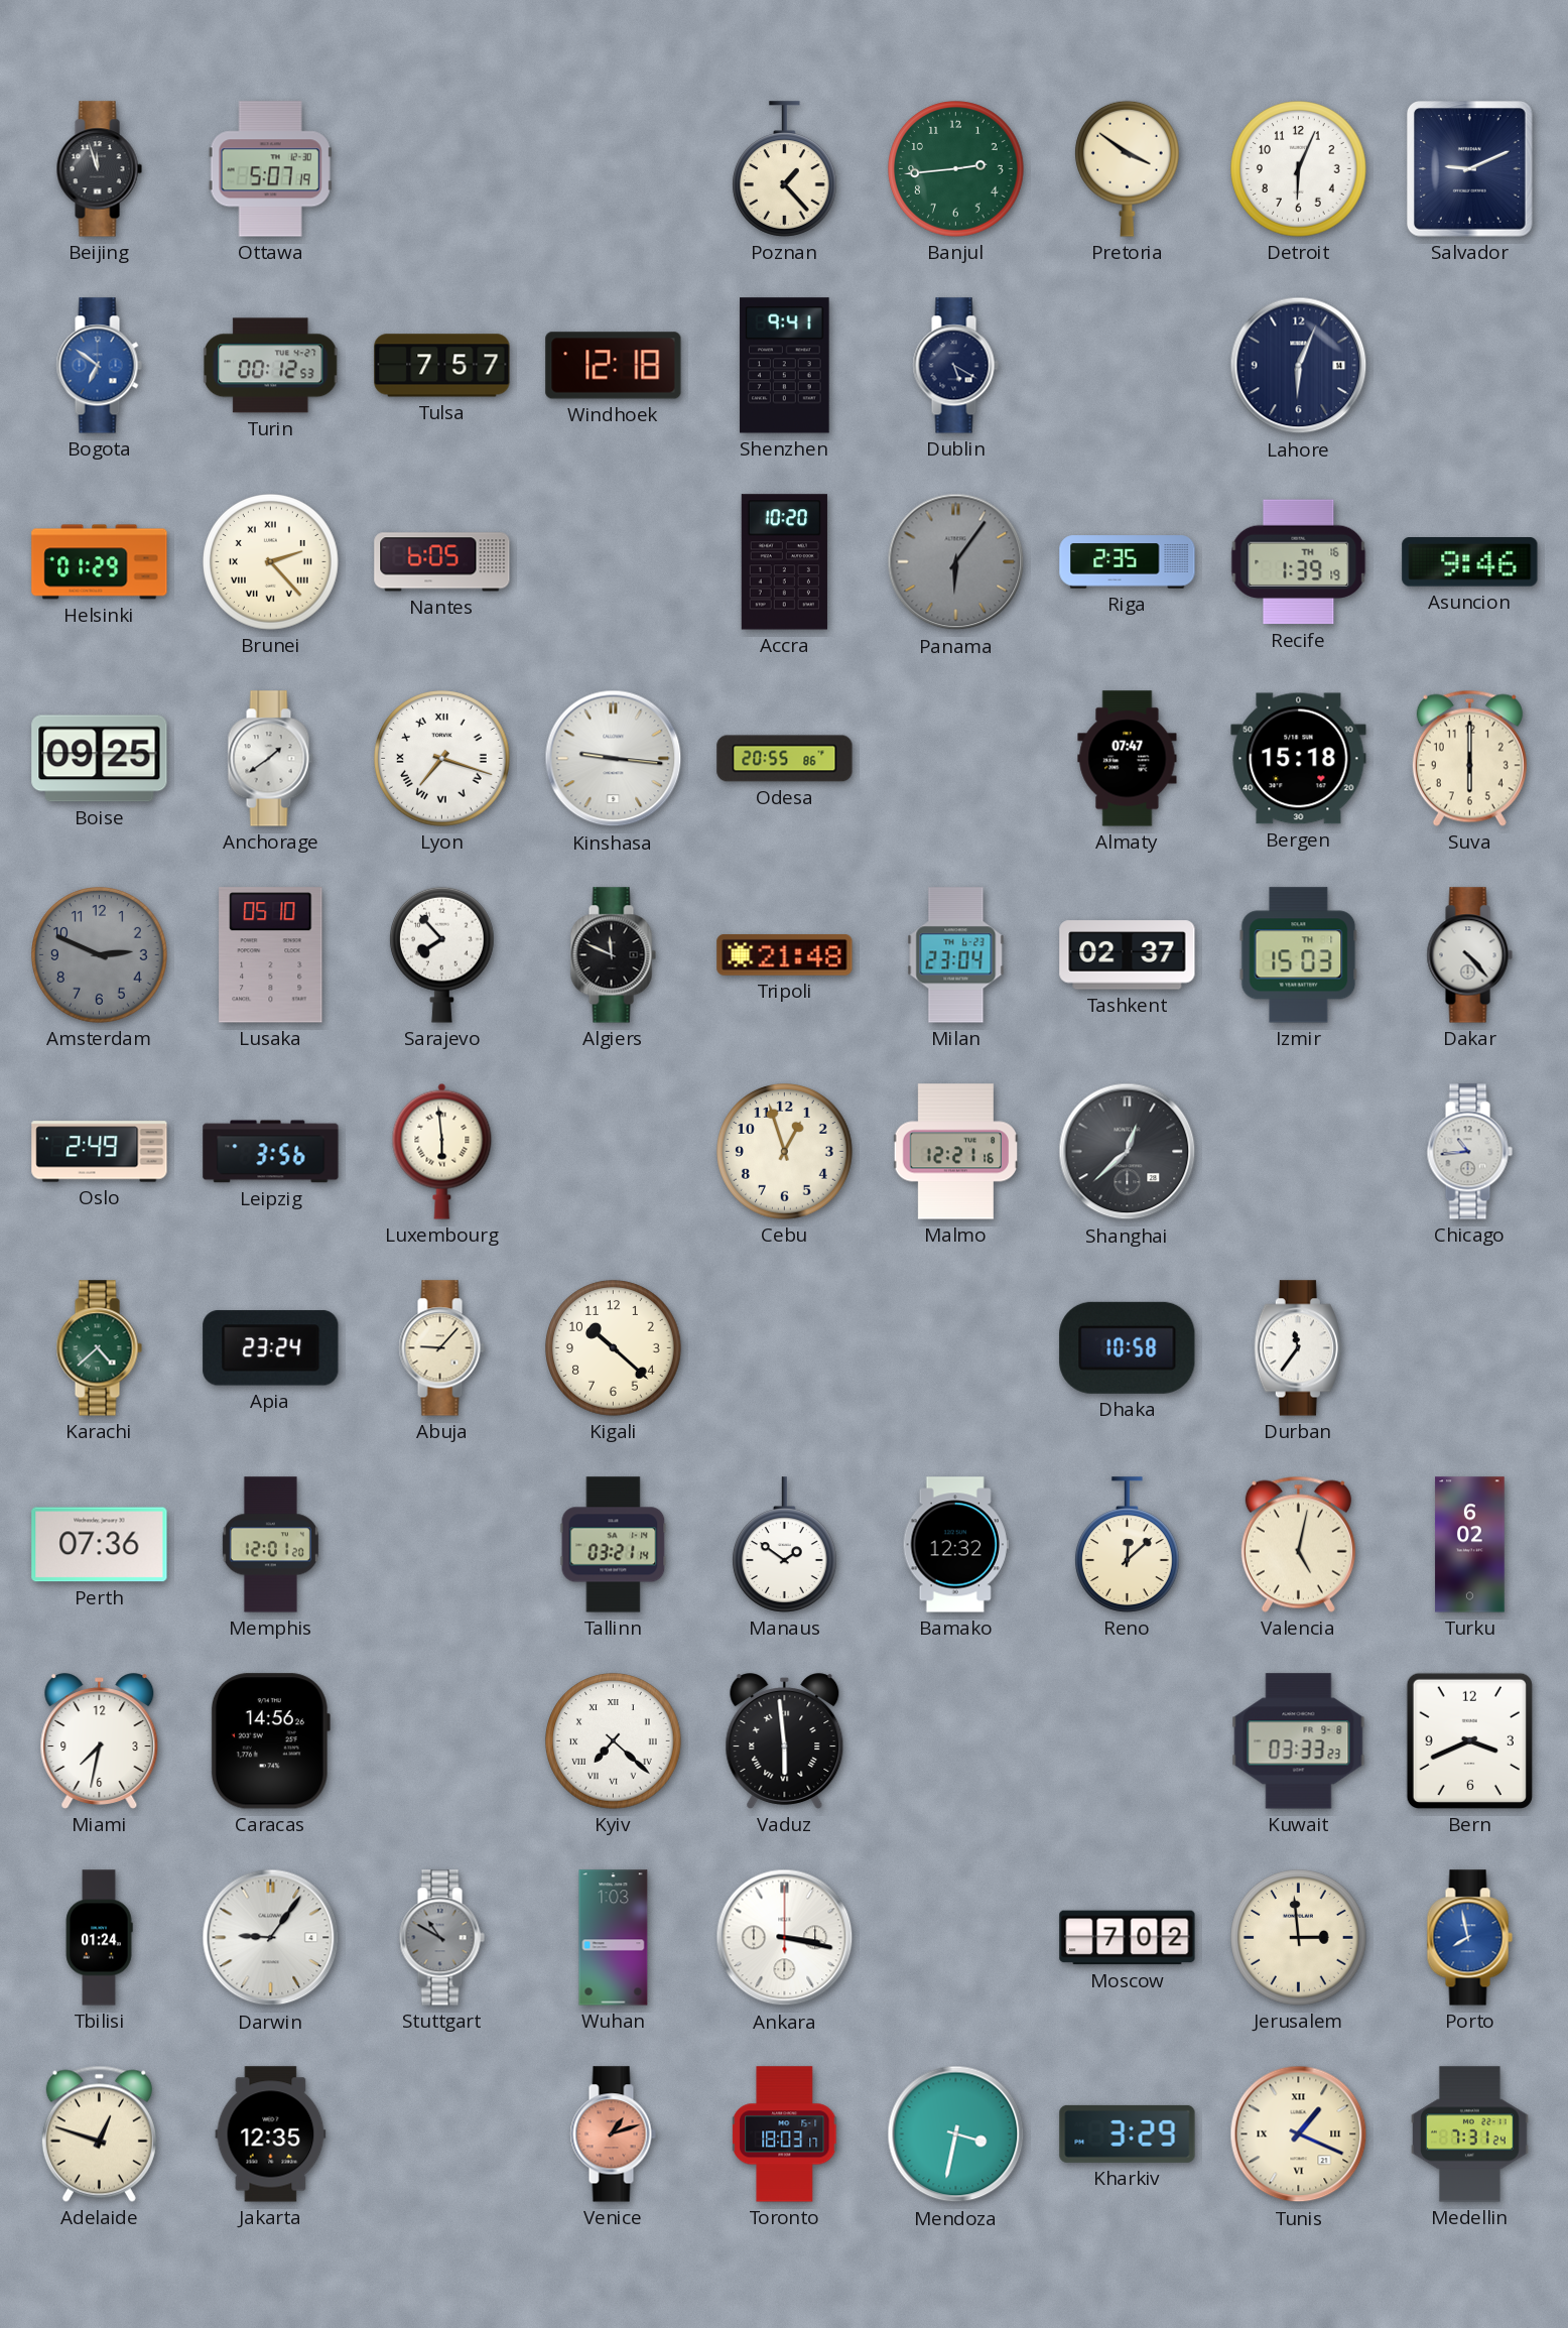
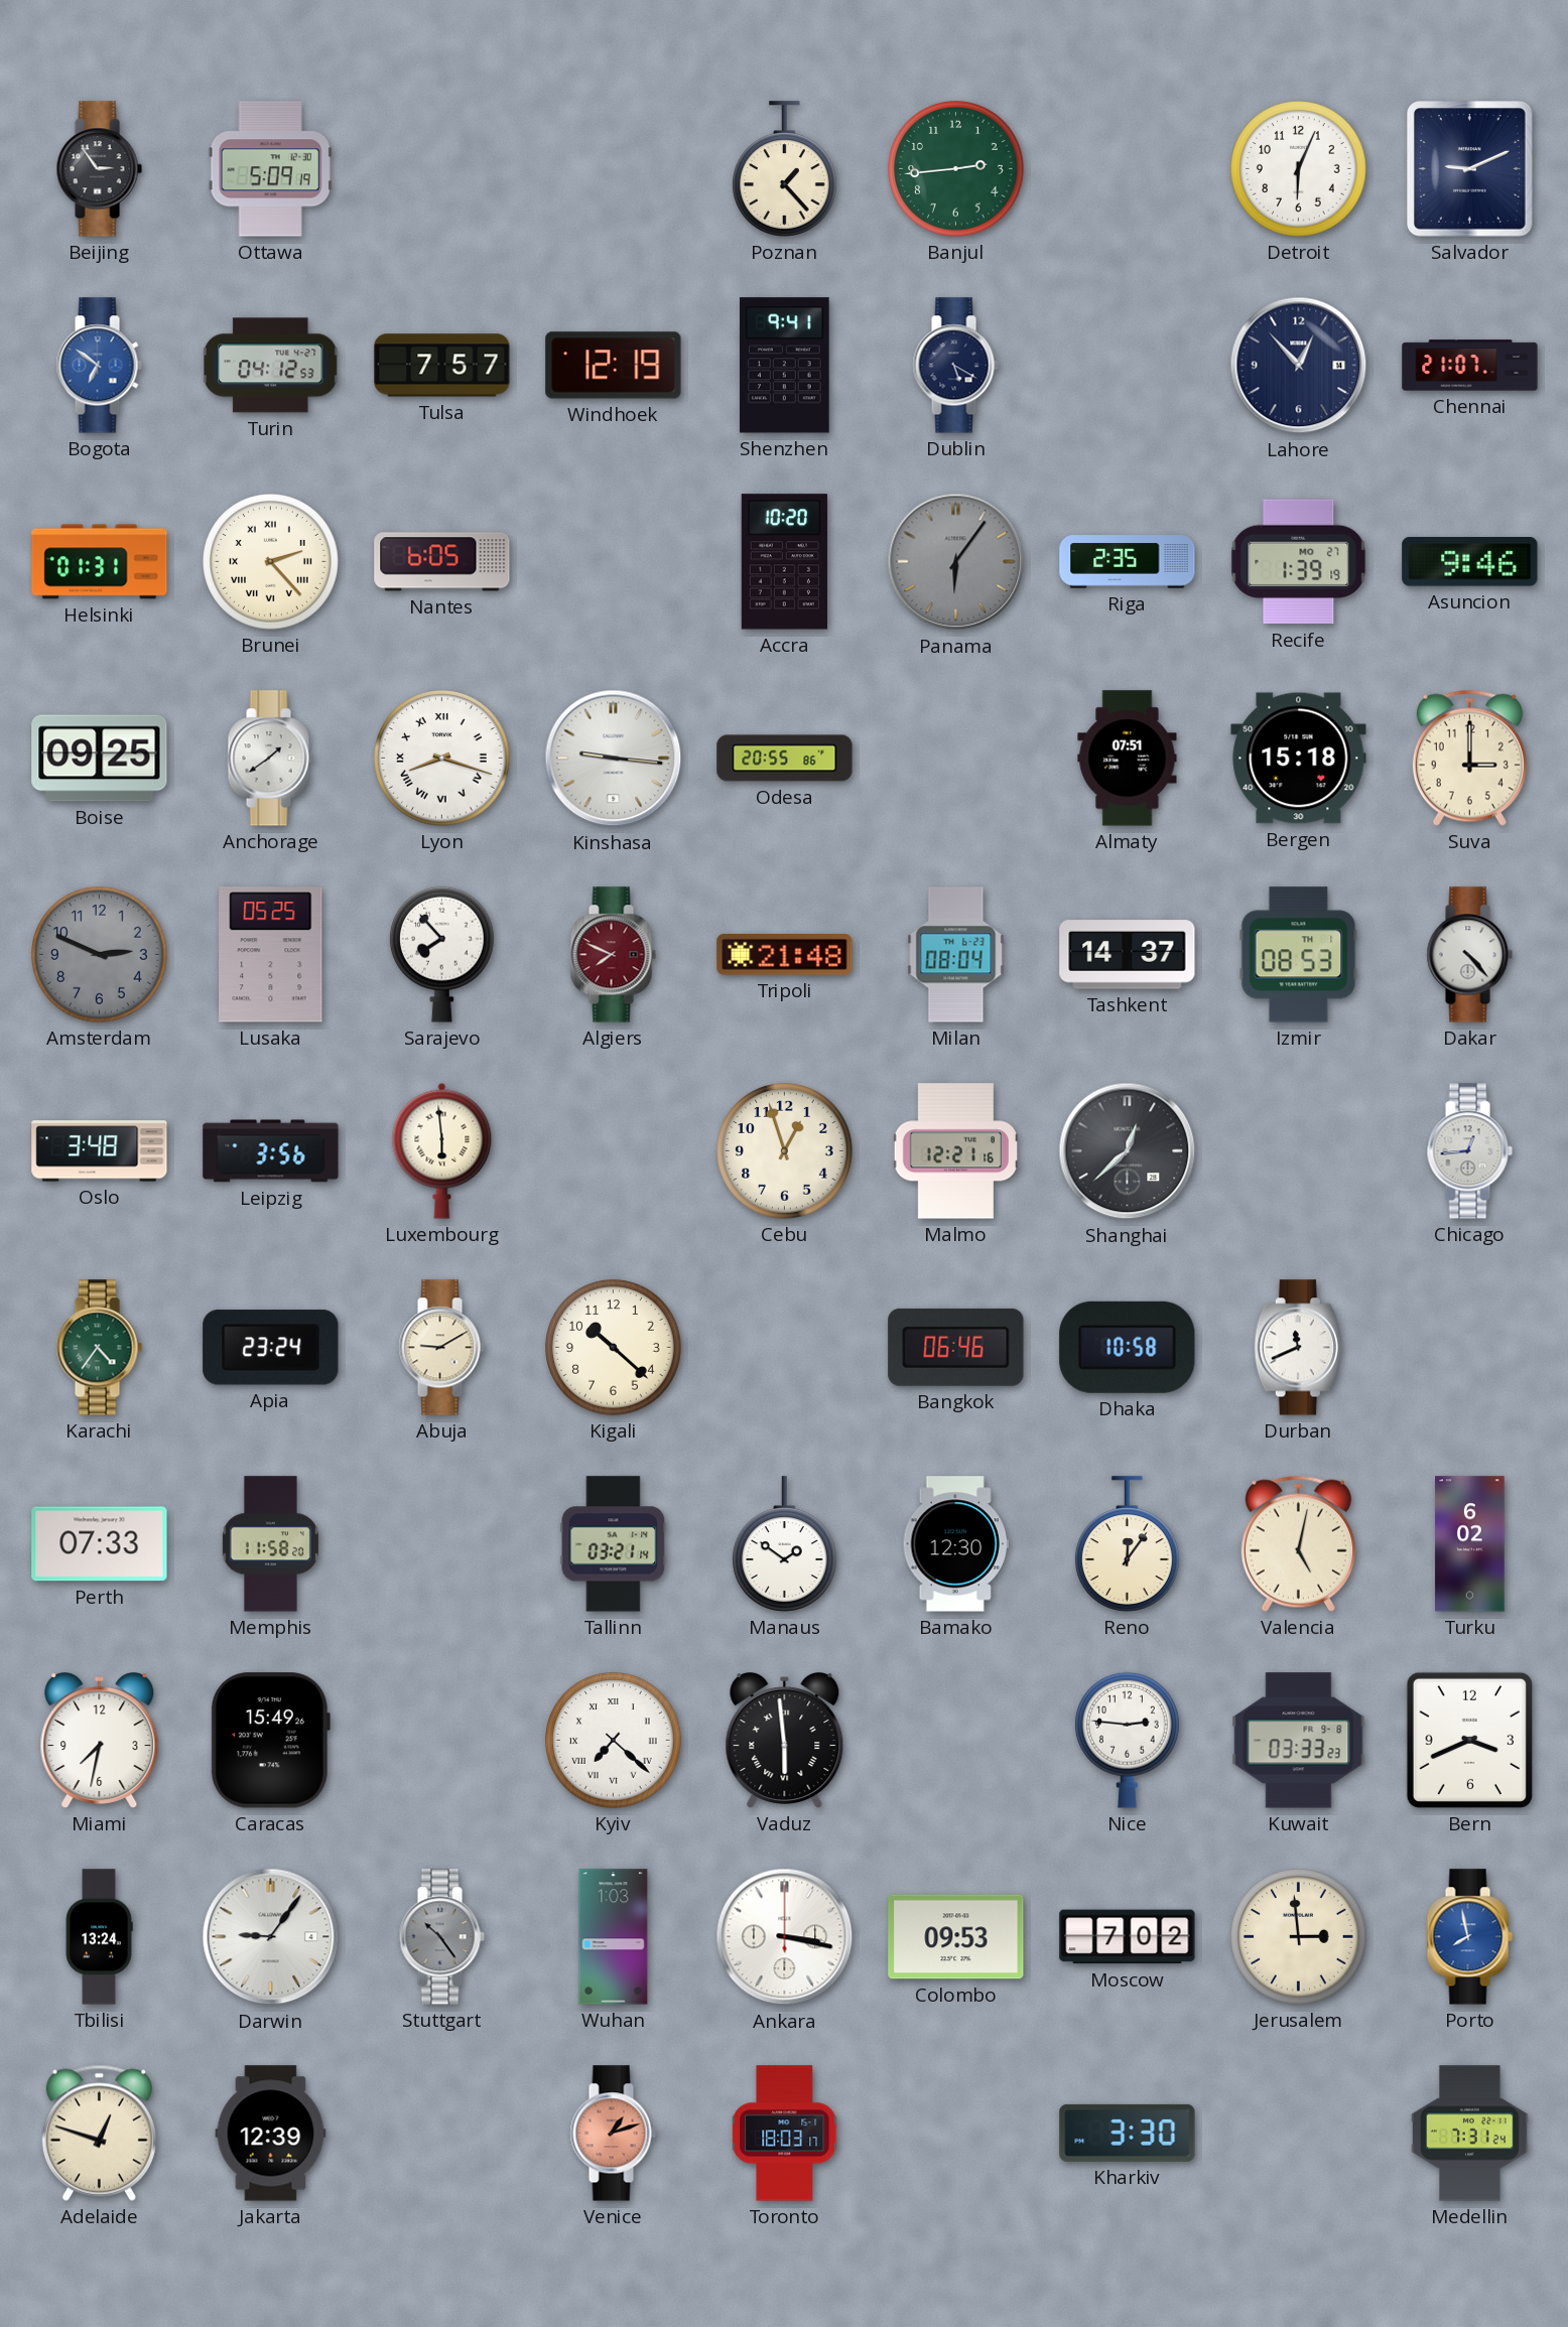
Beijing: 11:57 -> 2:54 (99, 169)
Ottawa: 5:07 -> 5:09 (270, 169)
Pretoria: 3:51 -> none (1128, 168)
Turin: 00:12 -> 04:12 (271, 366)
Windhoek: 12:18 -> 12:19 (614, 366)
Lahore: 6:04 -> 12:53 (1299, 366)
Chennai: none -> 21:07 (1470, 366)
Helsinki: 01:29 -> 01:31 (100, 562)
Recife date: TH 16 -> MO 27 (1299, 562)
Lyon: 7:18 -> 8:18 (442, 759)
Almaty: 07:47 -> 07:51 (1128, 759)
Suva: 6:00 -> 3:00 (1469, 758)
Lusaka: 05:10 -> 05:25 (271, 955)
Algiers: 11:49 -> 7:49 (613, 955)
Algiers dial: black -> burgundy (613, 955)
Milan: 23:04 -> 08:04 (956, 955)
Tashkent: 02:37 -> 14:37 (1128, 955)
Izmir: 15:03 -> 08:53 (1299, 955)
Oslo: 2:49 -> 3:48 (100, 1151)
Chicago: 10:44 -> 12:44 (1469, 1151)
Karachi: 4:38 -> 4:36 (99, 1348)
Abuja: 9:07 -> 9:10 (441, 1348)
Bangkok: none -> 06:46 (956, 1347)
Durban: 11:36 -> 11:41 (1298, 1348)
Perth: 07:36 -> 07:33 (100, 1544)
Memphis: 12:01 -> 11:58 (270, 1544)
Bamako: 12:32 -> 12:30 (955, 1544)
Reno: 12:08 -> 12:06 (1128, 1544)
Caracas: 14:56 -> 15:49 (270, 1741)
Nice: none -> 2:46 (1128, 1740)
Tbilisi: 01:24 -> 13:24 (99, 1937)
Stuttgart: 10:50 -> 10:24 (441, 1937)
Colombo: none -> 09:53 (956, 1937)
Jakarta: 12:35 -> 12:39 (271, 2134)
Mendoza: 3:32 -> none (956, 2135)
Kharkiv: 3:29 -> 3:30 (1128, 2133)
Tunis: 1:19 -> none (1299, 2135)
